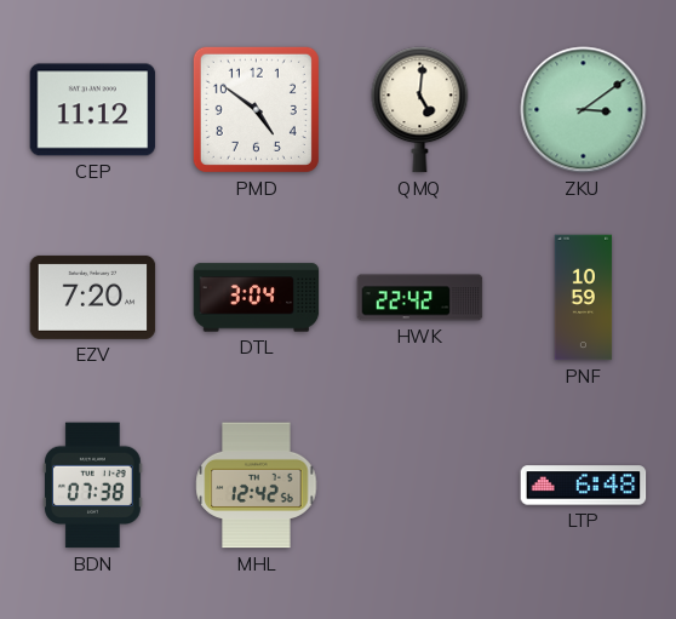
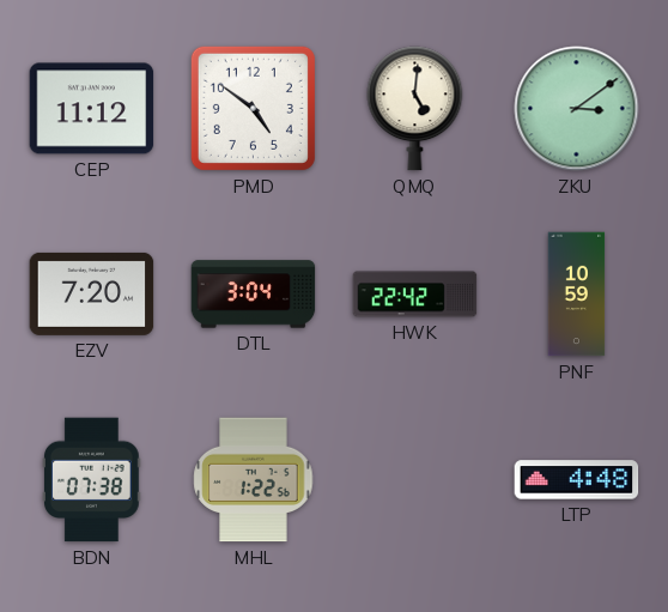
MHL: 12:42 -> 1:22 (254, 480)
LTP: 6:48 -> 4:48 (577, 480)
